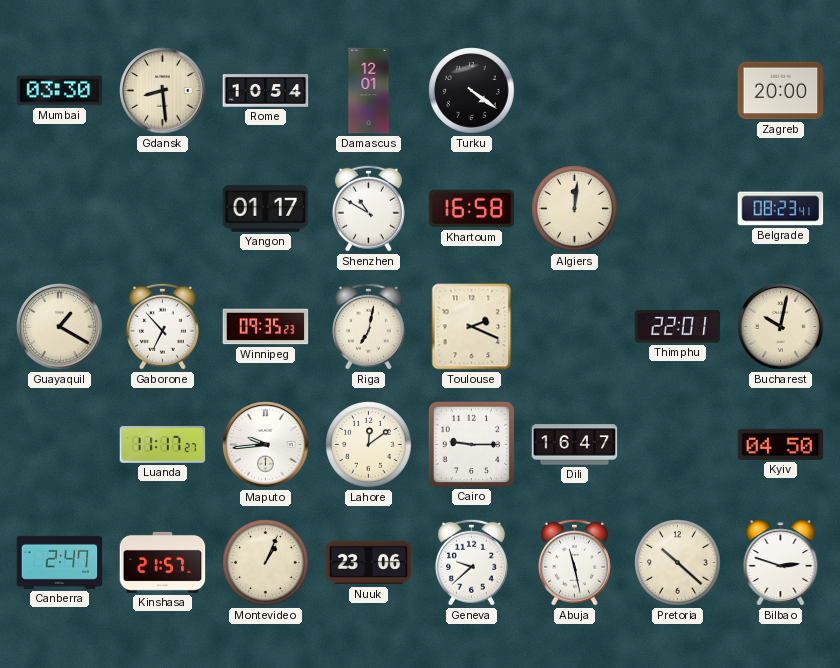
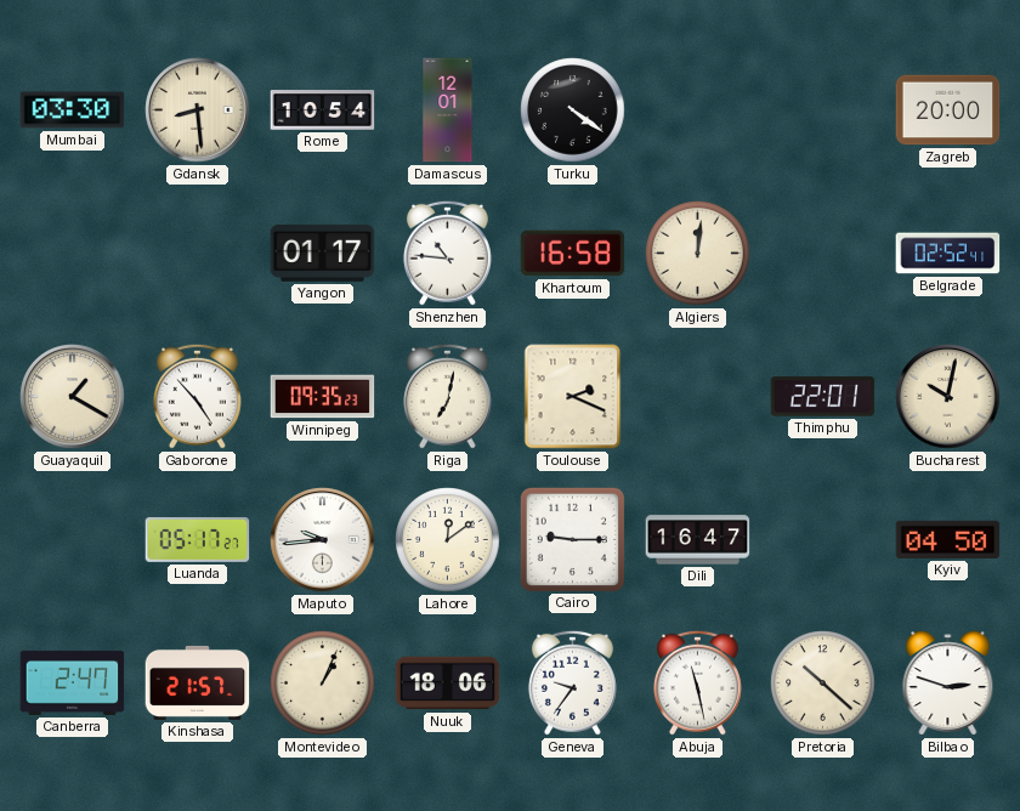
Shenzhen: 10:50 -> 10:46 (447, 253)
Belgrade: 08:23 -> 02:52 (948, 254)
Gaborone: 6:53 -> 4:53 (197, 396)
Luanda: 11:17 -> 05:17 (198, 540)
Nuuk: 23:06 -> 18:06 (448, 684)
Geneva: 9:38 -> 9:36 (572, 682)
